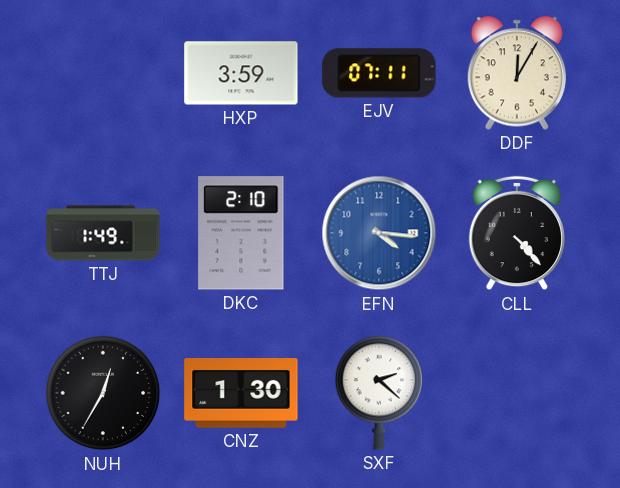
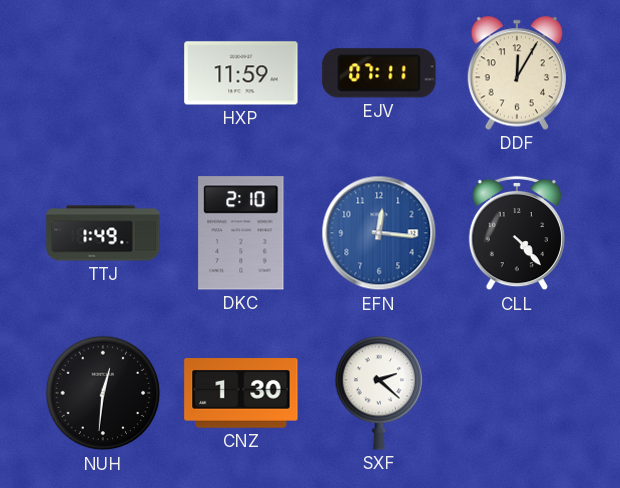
HXP: 3:59 -> 11:59 (241, 73)
EFN: 4:16 -> 12:16 (379, 233)
NUH: 12:35 -> 12:31 (103, 393)
